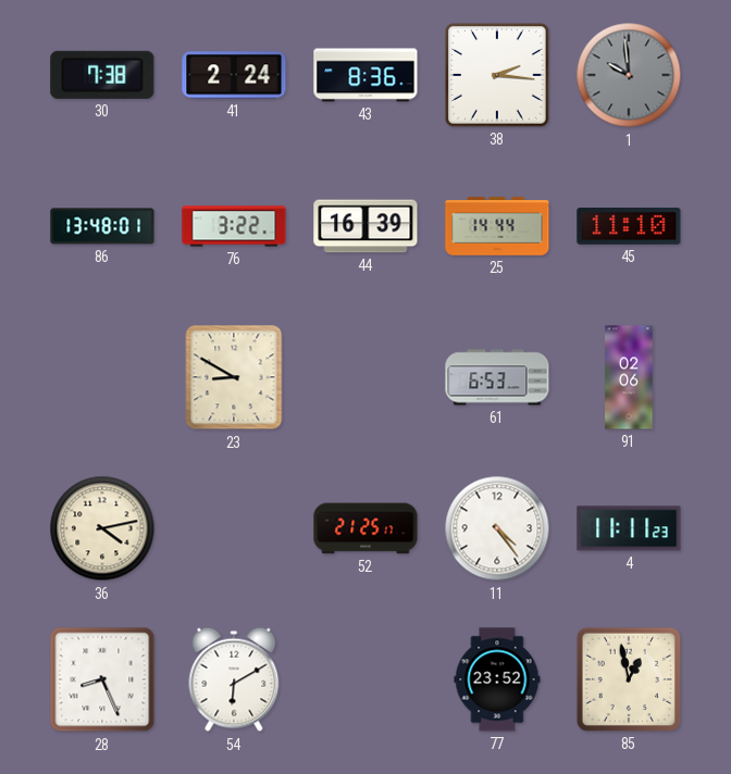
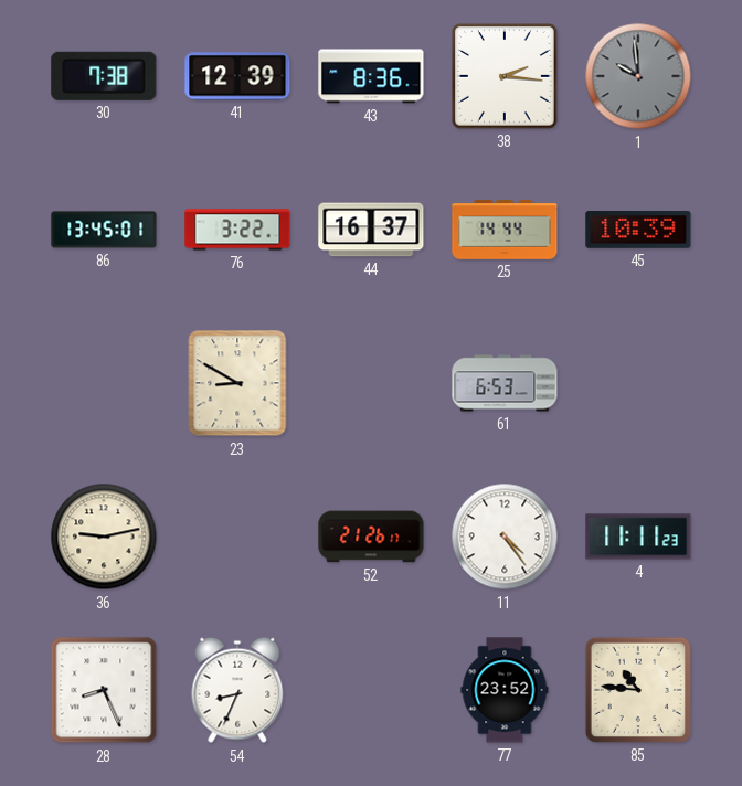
41: 2:24 -> 12:39 (237, 76)
86: 13:48 -> 13:45 (104, 230)
44: 16:39 -> 16:37 (371, 230)
45: 11:10 -> 10:39 (638, 231)
91: 02:06 -> none (629, 377)
36: 4:13 -> 9:13 (104, 537)
52: 21:25 -> 21:26 (371, 537)
54: 6:10 -> 8:34 (237, 690)
85: 12:58 -> 10:46 (638, 690)
